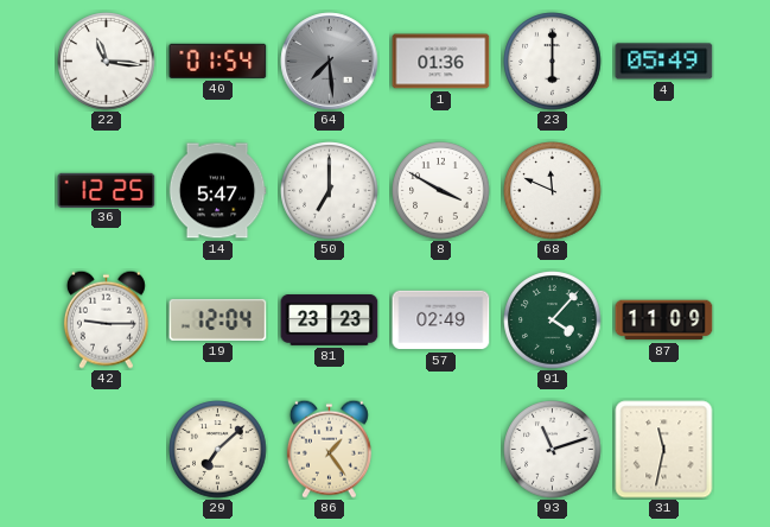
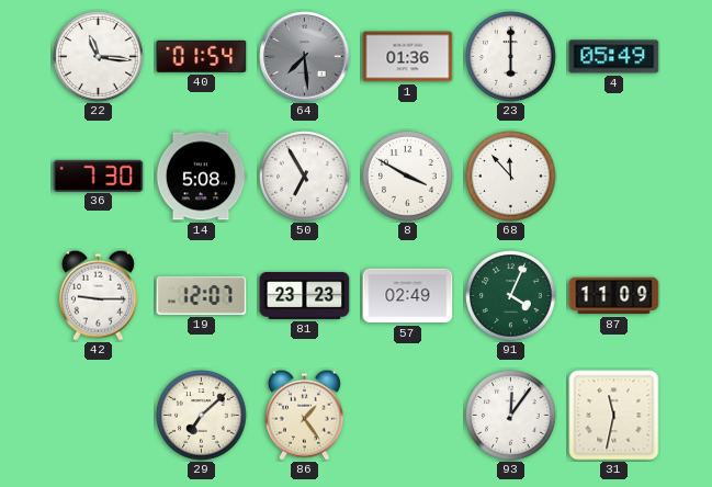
36: 12:25 -> 7:30 (99, 175)
14: 5:47 -> 5:08 (201, 177)
50: 7:00 -> 6:55 (305, 177)
68: 11:49 -> 11:53 (511, 177)
19: 12:04 -> 12:07 (202, 295)
91: 4:07 -> 4:04 (511, 296)
93: 11:12 -> 12:06 (511, 416)
